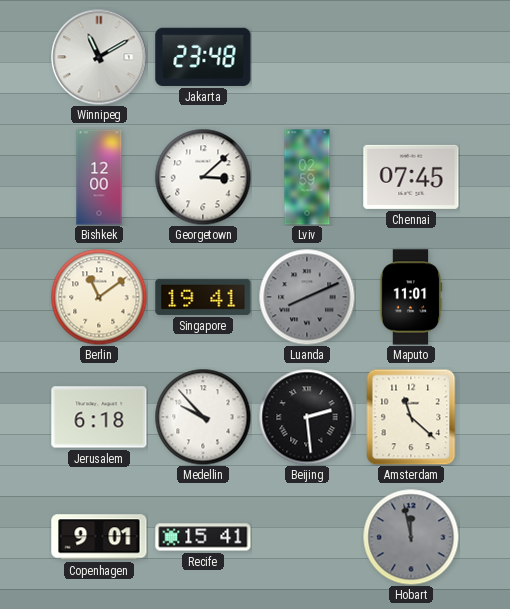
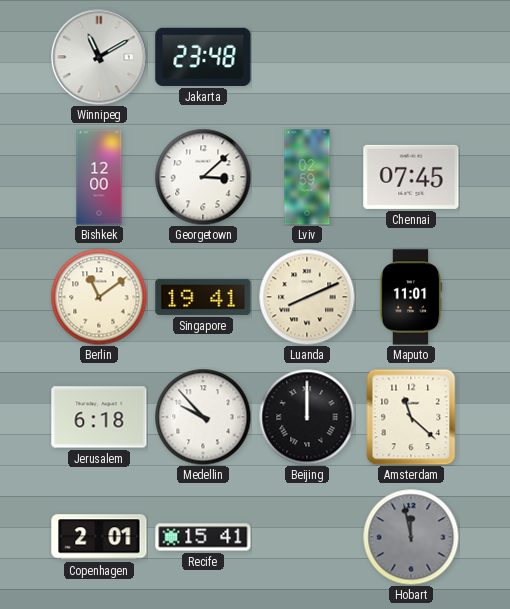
Luanda dial: grey -> cream (307, 297)
Beijing: 2:29 -> 12:00 (307, 417)
Copenhagen: 9:01 -> 2:01 (99, 537)
